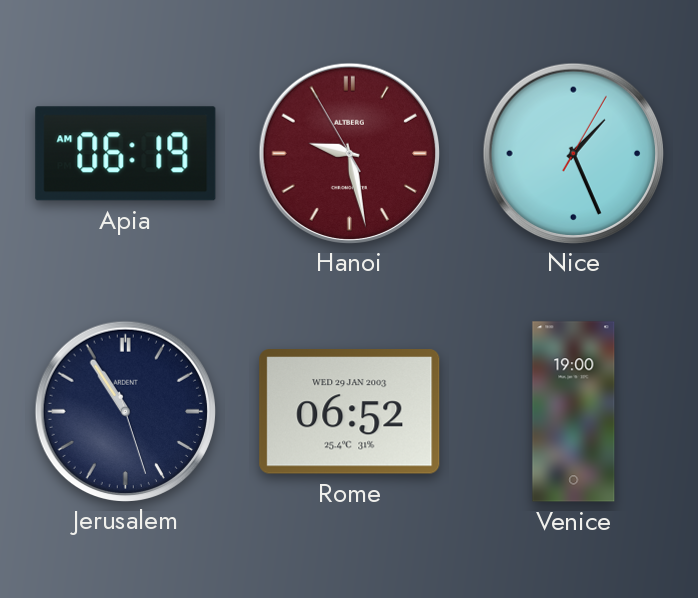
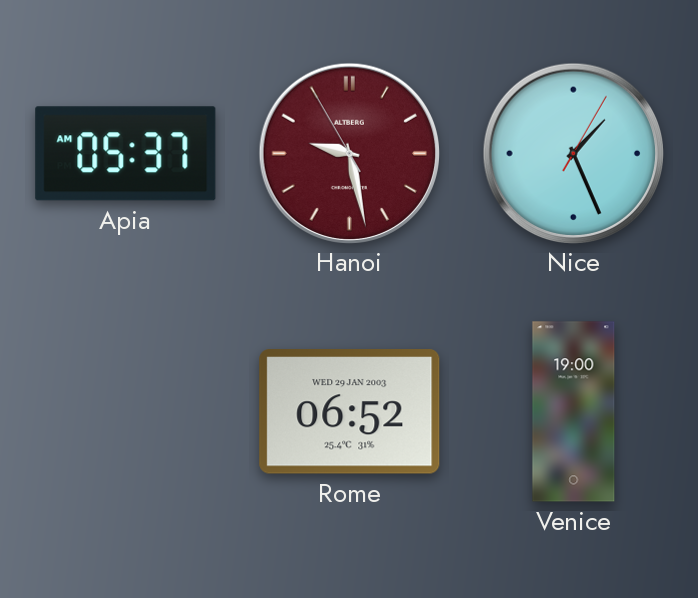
Apia: 06:19 -> 05:37 (126, 154)
Jerusalem: 10:54 -> none (125, 411)
